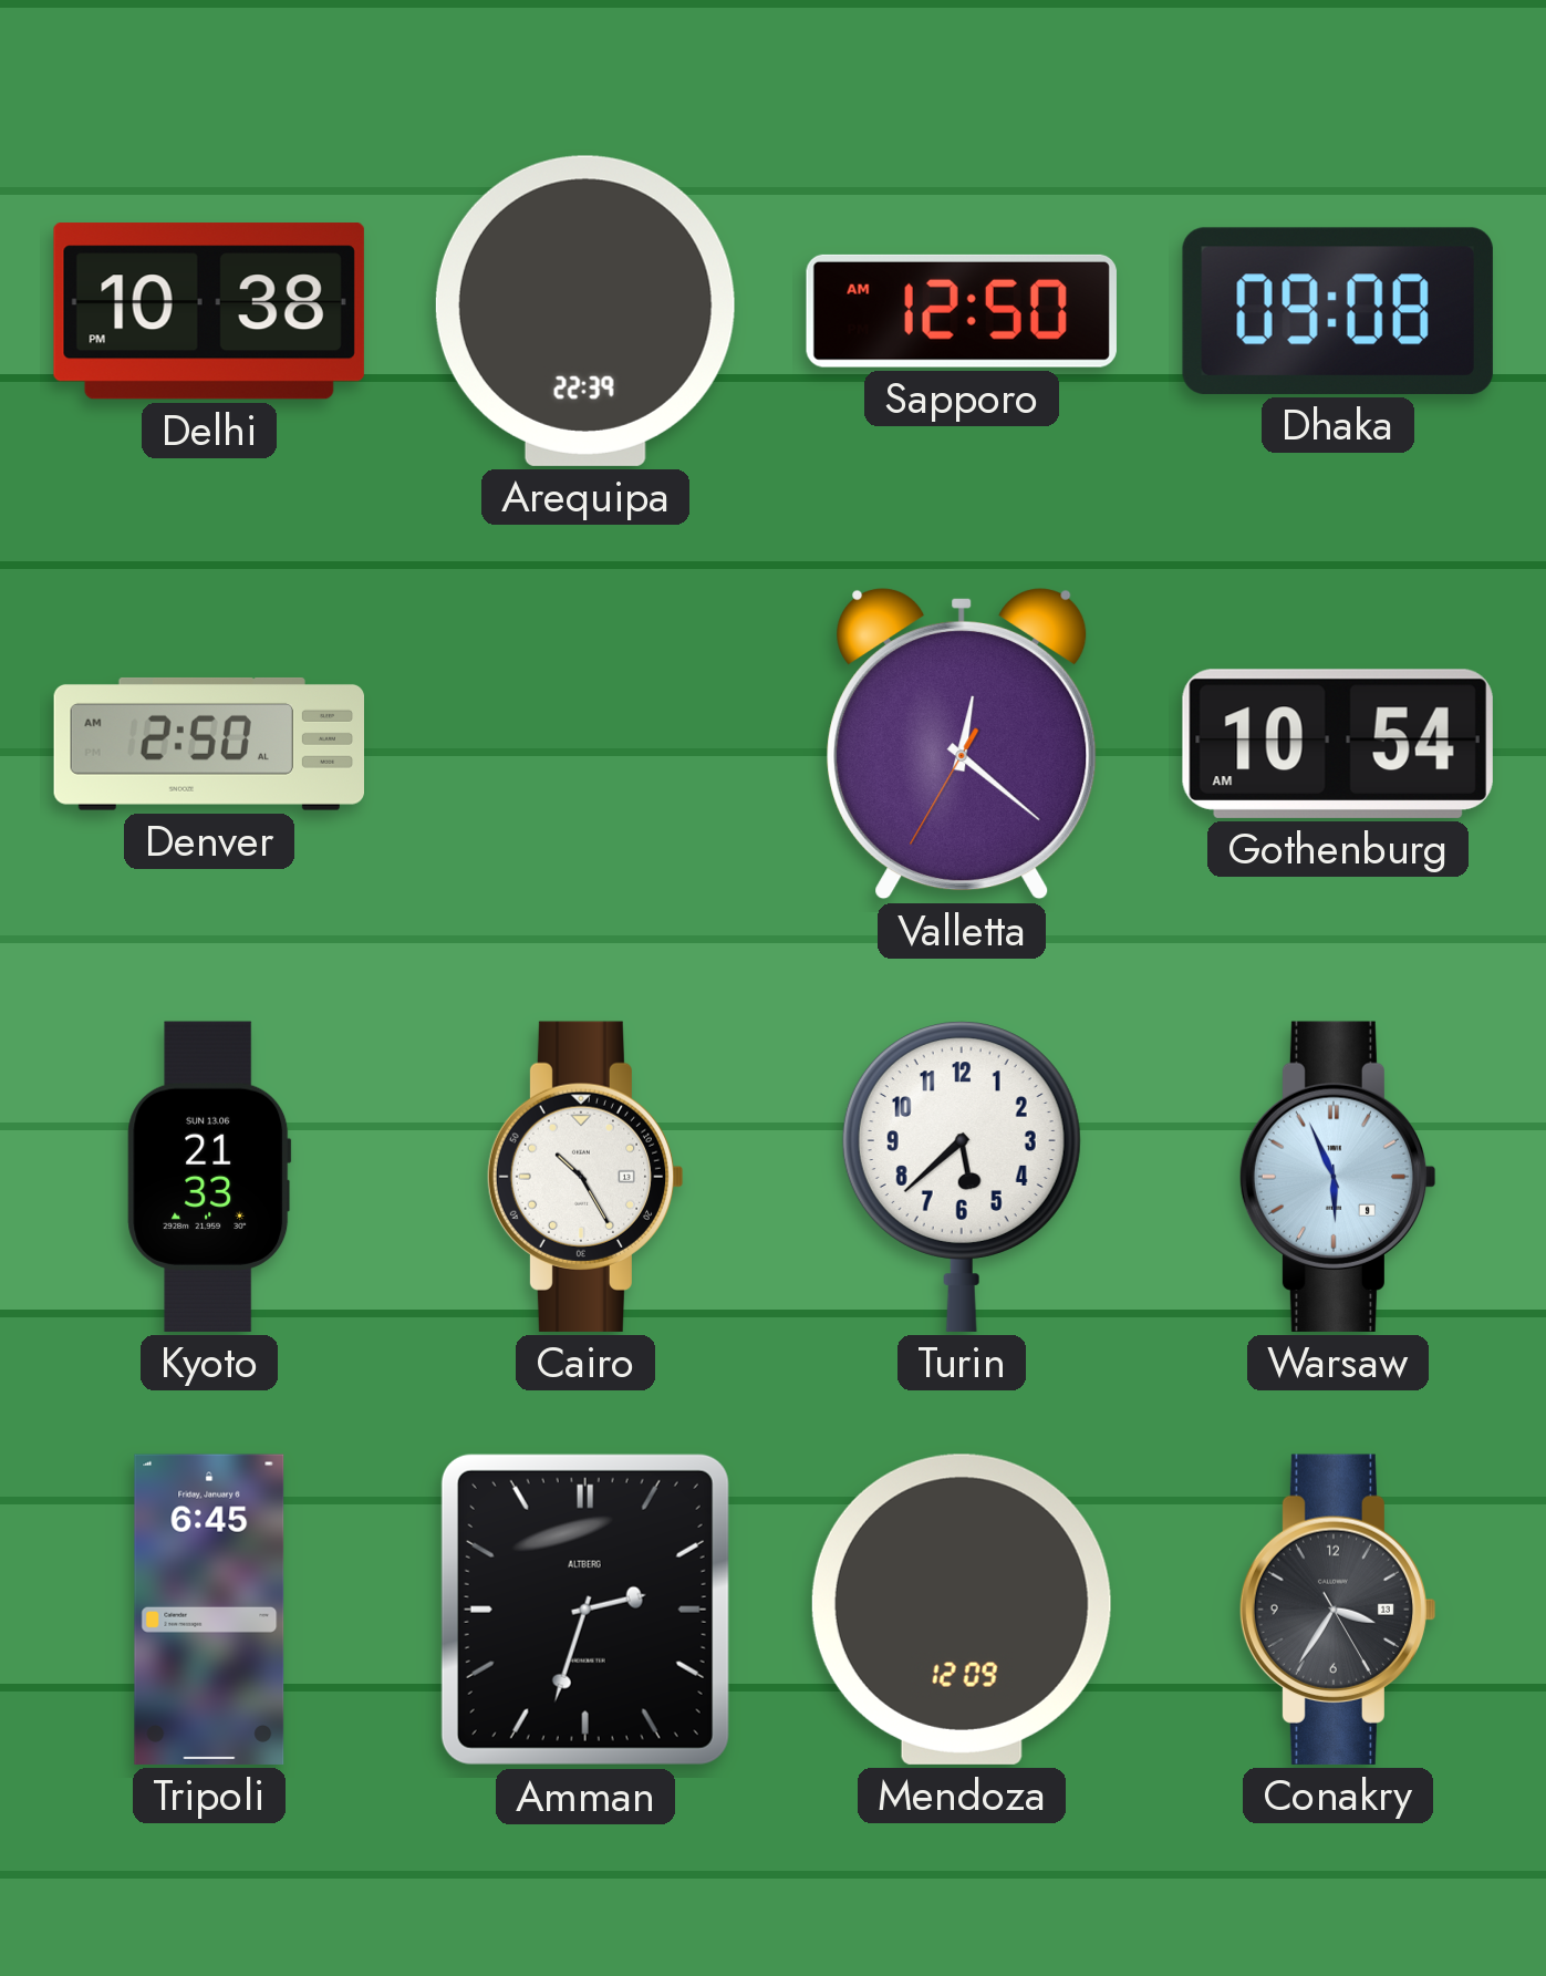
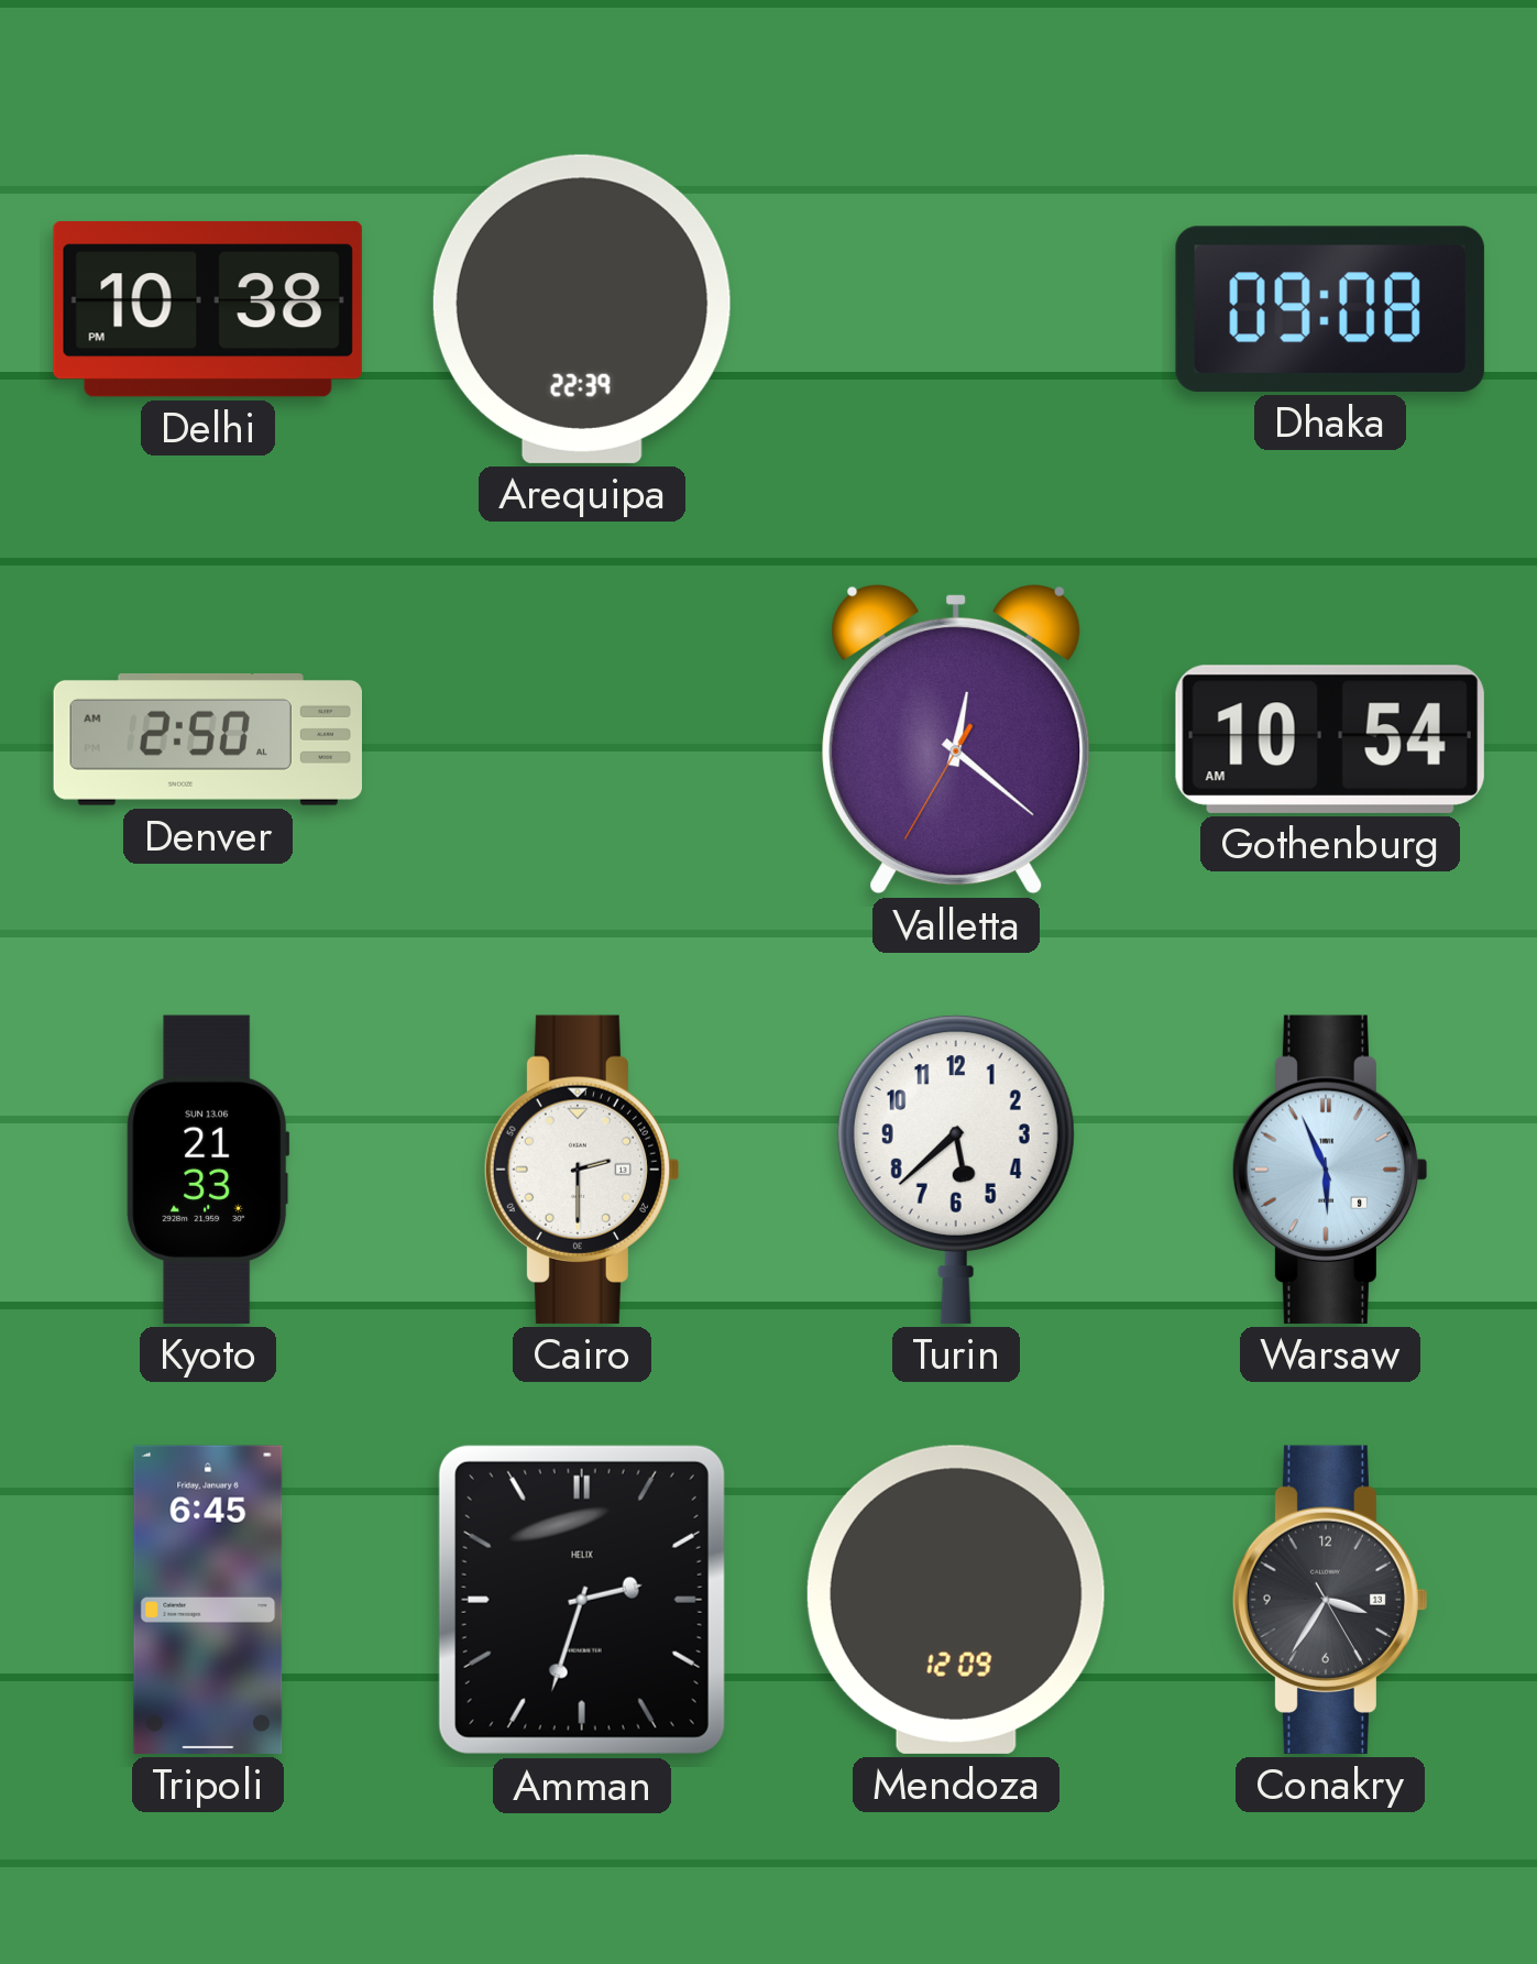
Sapporo: 12:50 -> none (962, 311)
Cairo: 10:25 -> 2:30 (582, 1170)
Amman brand: ALTBERG -> HELIX (582, 1600)
